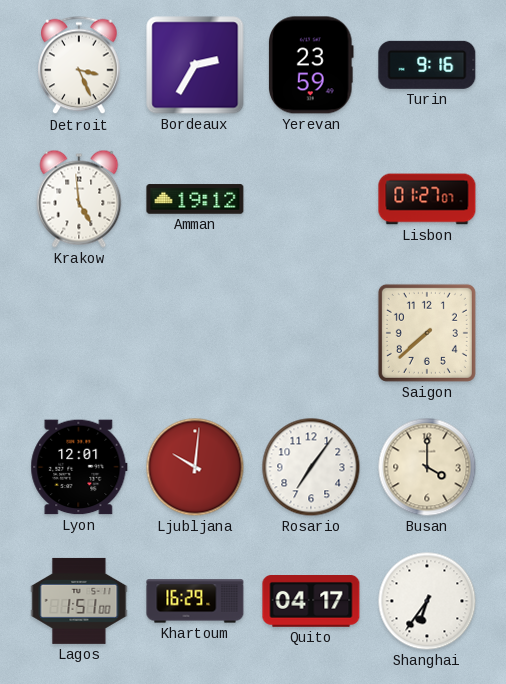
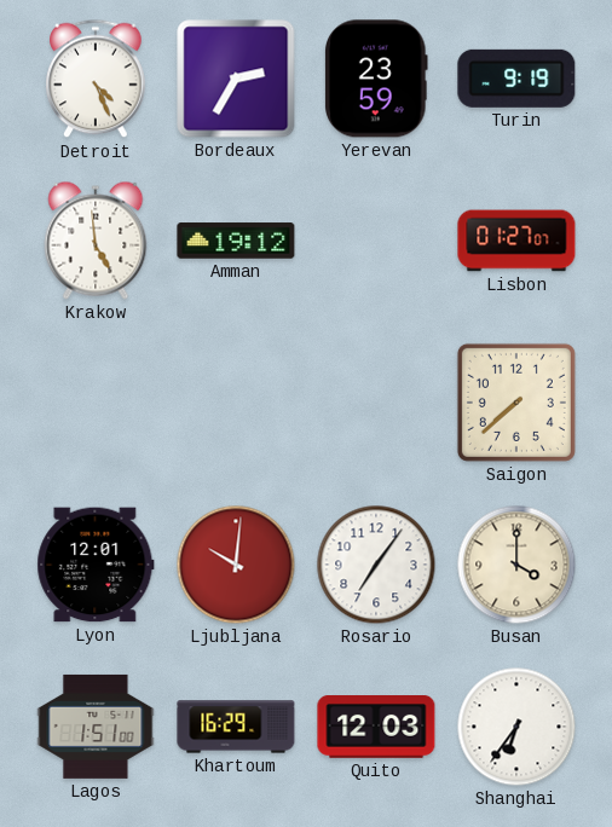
Detroit: 3:26 -> 4:26 (96, 79)
Turin: 9:16 -> 9:19 (516, 79)
Quito: 04:17 -> 12:03 (376, 728)
